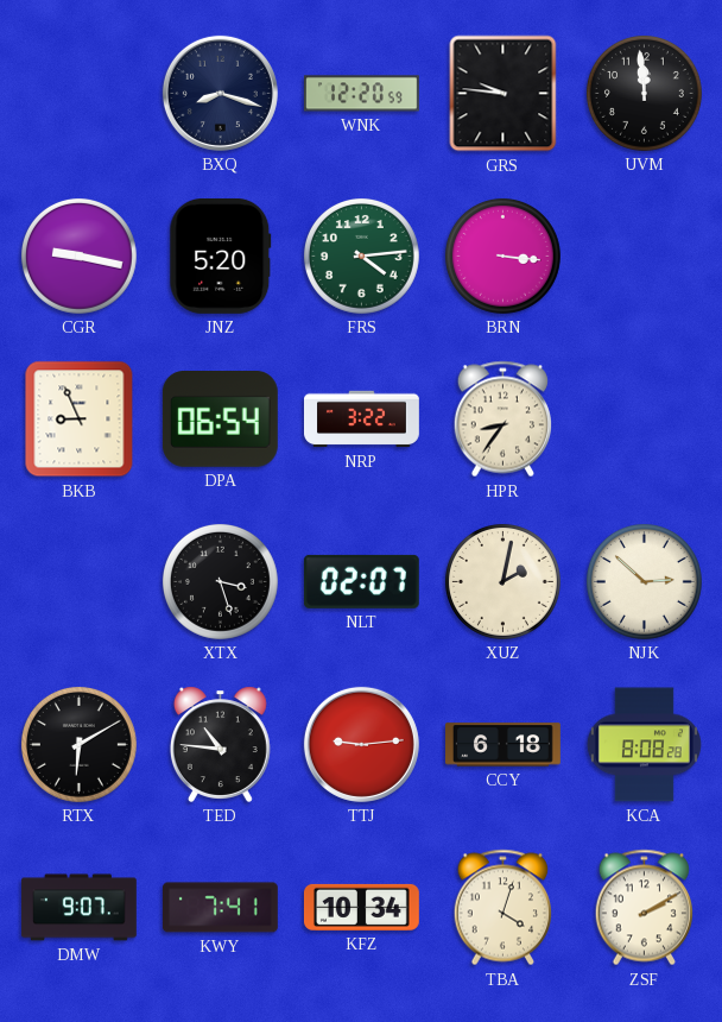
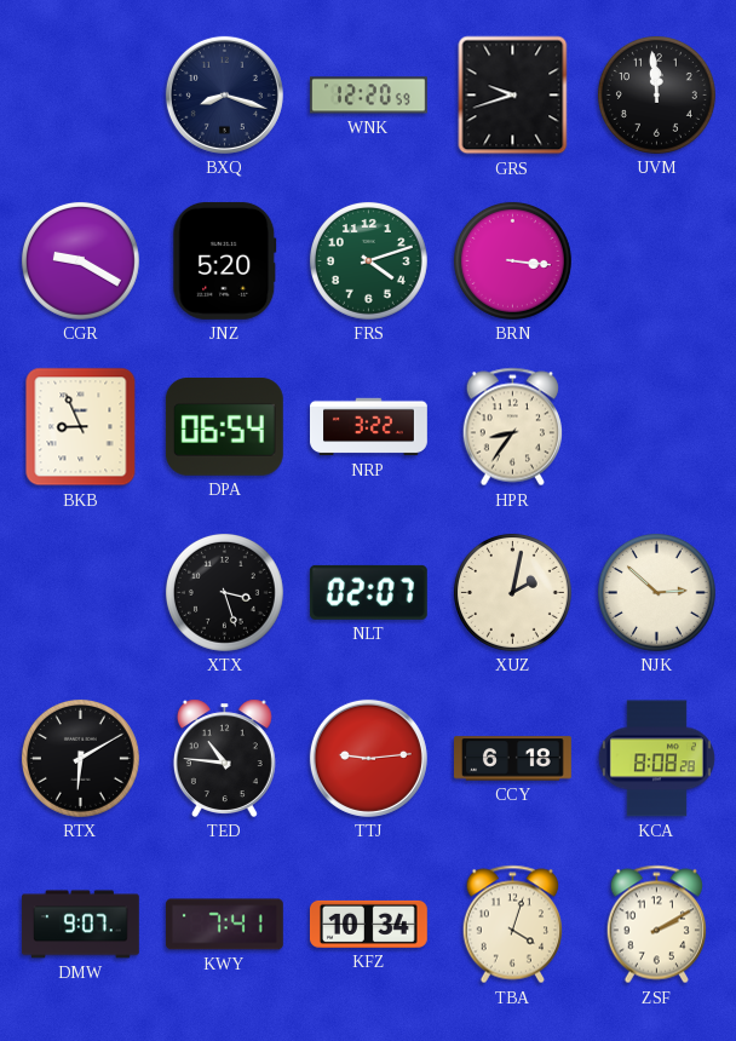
GRS: 9:46 -> 9:42 (513, 96)
CGR: 9:17 -> 9:20 (80, 260)
FRS: 4:14 -> 4:12 (368, 260)
